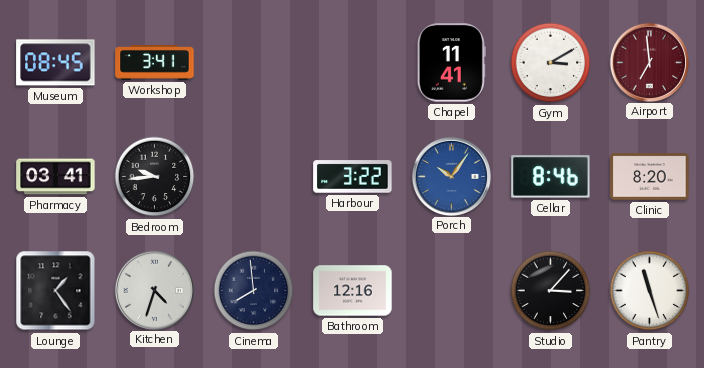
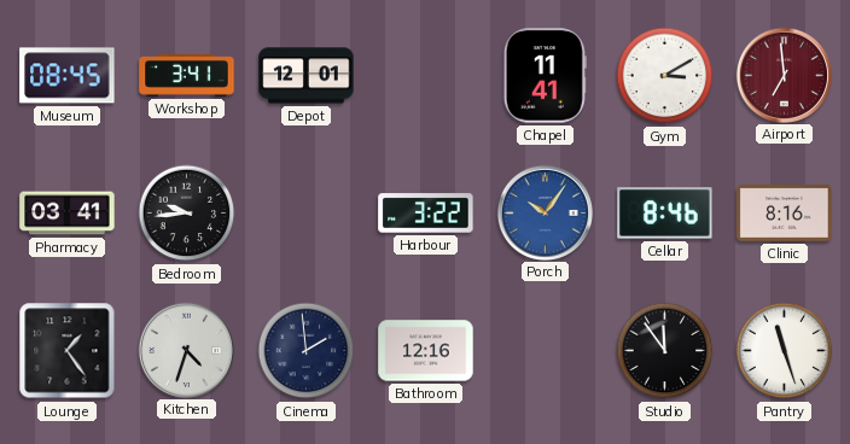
Depot: none -> 12:01 (307, 76)
Clinic: 8:20 -> 8:16 (785, 214)
Cinema: 7:59 -> 1:59 (307, 351)
Studio: 3:07 -> 11:54 (665, 351)
